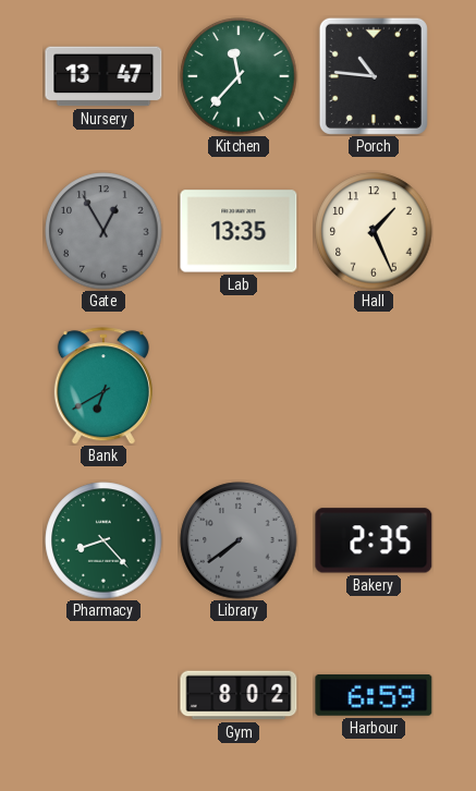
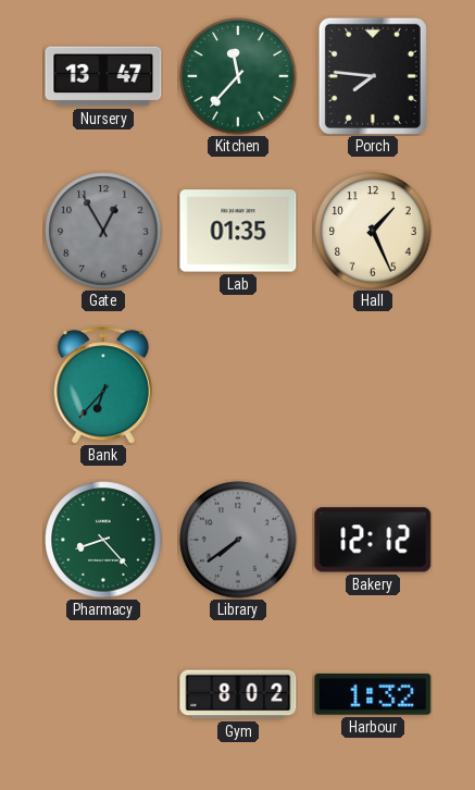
Porch: 10:46 -> 7:46 (373, 76)
Lab: 13:35 -> 01:35 (238, 231)
Bank: 6:40 -> 6:37 (103, 385)
Bakery: 2:35 -> 12:12 (373, 540)
Harbour: 6:59 -> 1:32 (373, 694)
